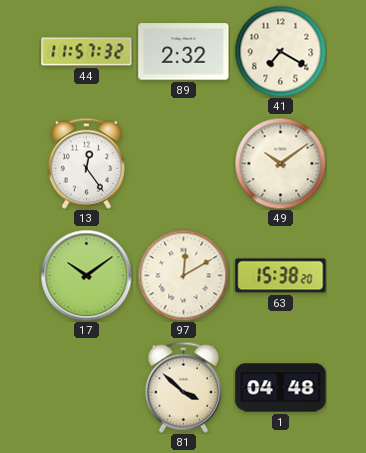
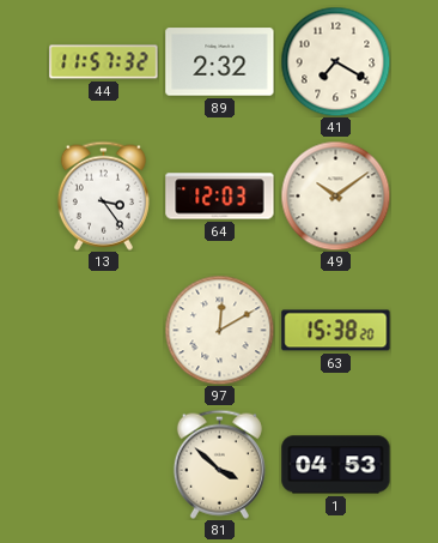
13: 12:24 -> 3:24 (103, 195)
64: none -> 12:03 (220, 197)
17: 10:09 -> none (86, 275)
1: 04:48 -> 04:53 (336, 465)
